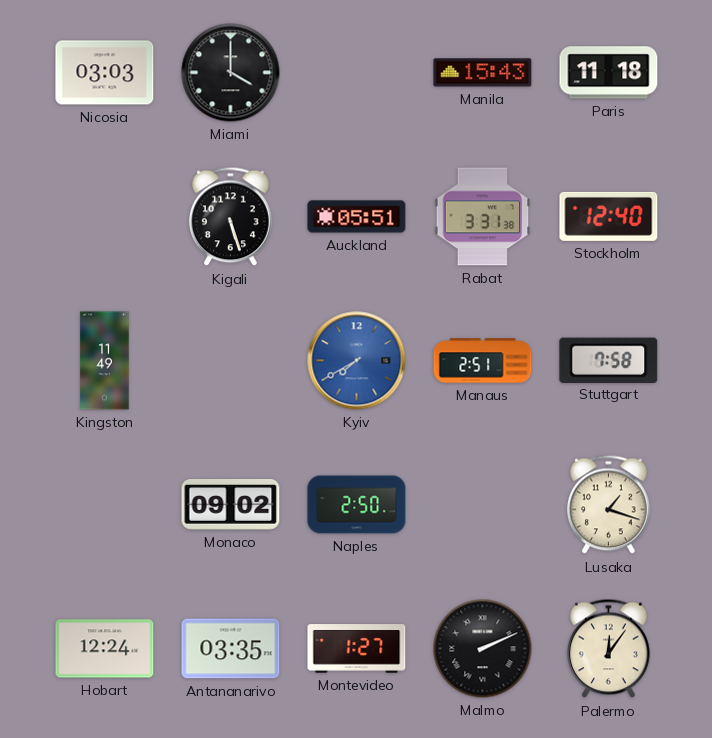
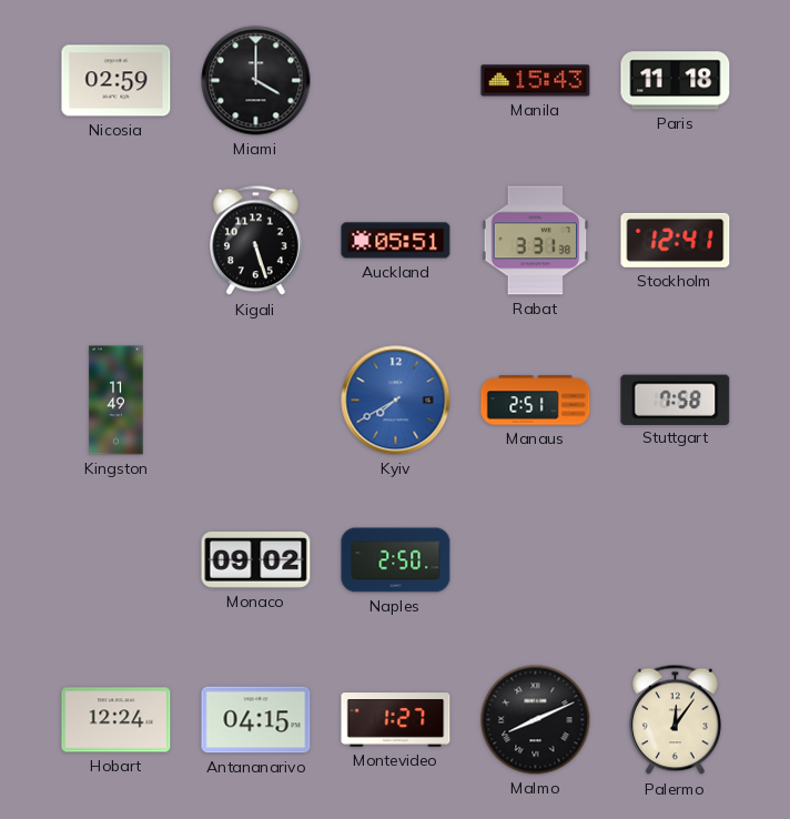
Nicosia: 03:03 -> 02:59 (117, 81)
Stockholm: 12:40 -> 12:41 (676, 240)
Lusaka: 1:18 -> none (609, 505)
Antananarivo: 03:35 -> 04:15 (256, 720)
Malmo: 2:11 -> 8:11 (536, 720)
